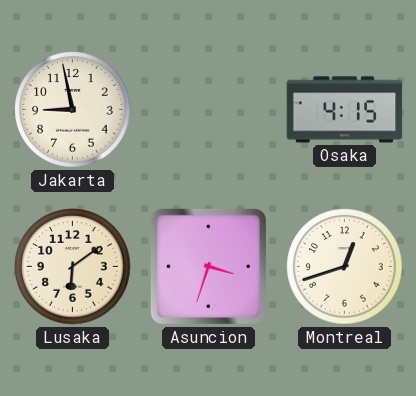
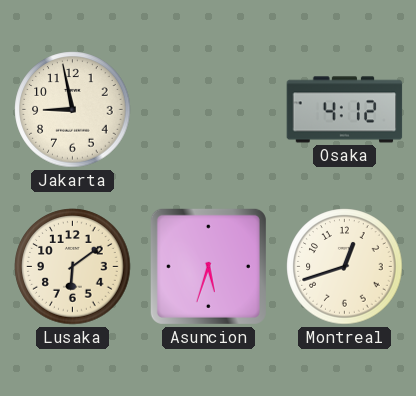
Osaka: 4:15 -> 4:12 (345, 110)
Asuncion: 3:33 -> 5:33 (208, 266)
